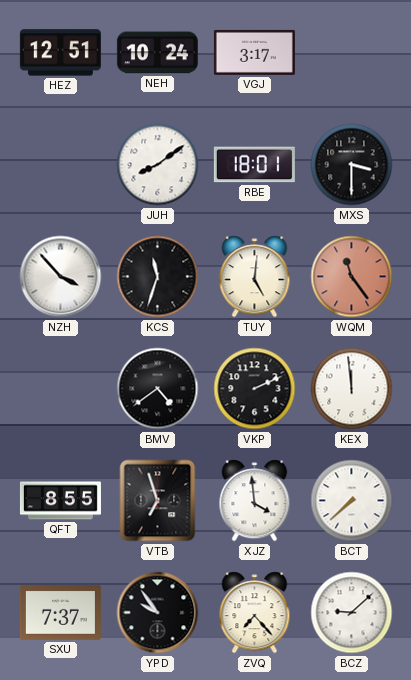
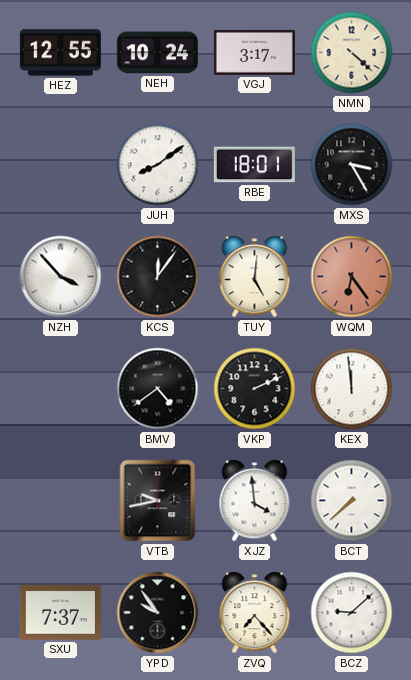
HEZ: 12:51 -> 12:55 (60, 53)
NMN: none -> 4:22 (352, 53)
MXS: 3:30 -> 3:25 (352, 165)
KCS: 11:33 -> 12:06 (158, 277)
WQM: 11:24 -> 6:24 (352, 277)
QFT: 8:55 -> none (60, 501)
VTB: 6:57 -> 9:43 (158, 501)
